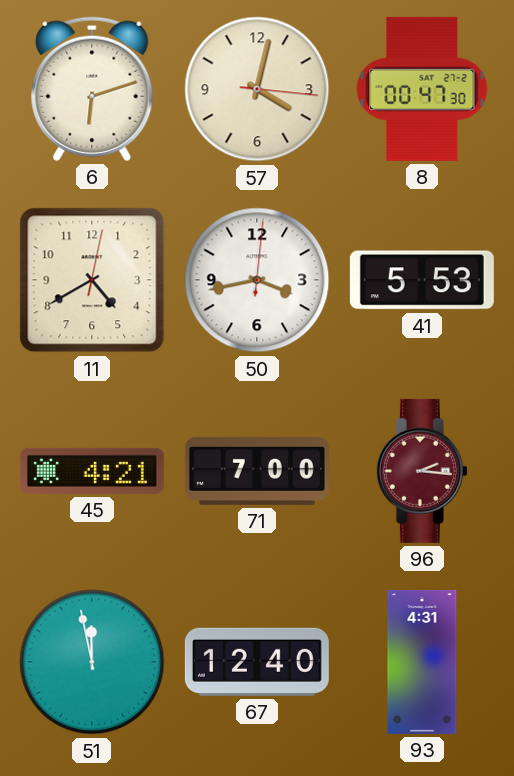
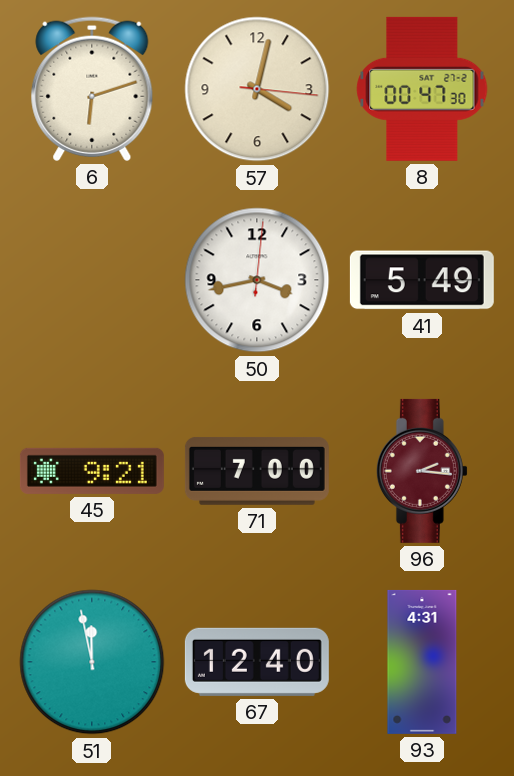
11: 4:40 -> none (92, 280)
41: 5:53 -> 5:49 (422, 280)
45: 4:21 -> 9:21 (92, 471)
